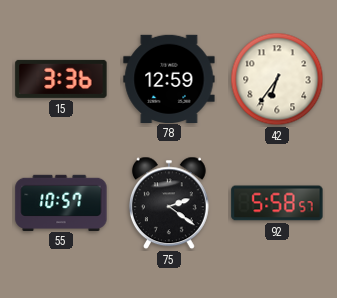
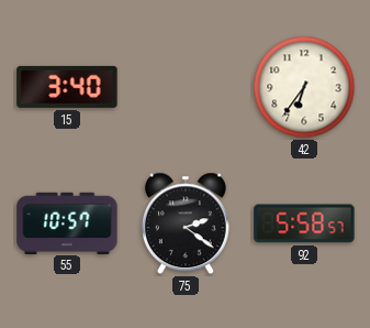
15: 3:36 -> 3:40 (67, 87)
78: 12:59 -> none (169, 78)
